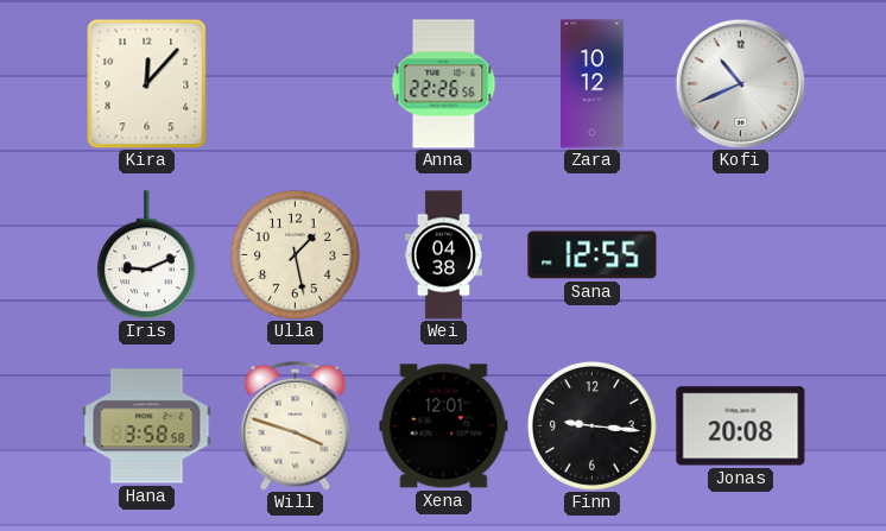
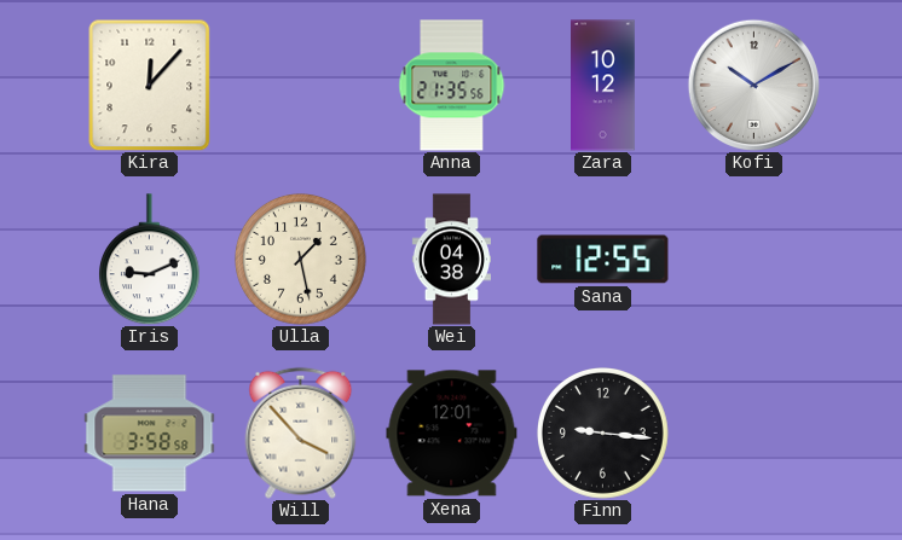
Anna: 22:26 -> 21:35 (452, 86)
Kofi: 10:41 -> 10:10 (753, 85)
Will: 3:48 -> 3:53 (301, 432)
Jonas: 20:08 -> none (741, 426)
